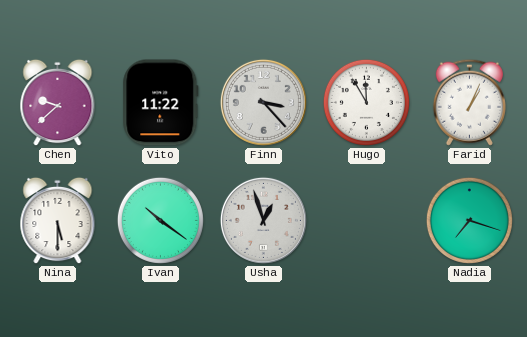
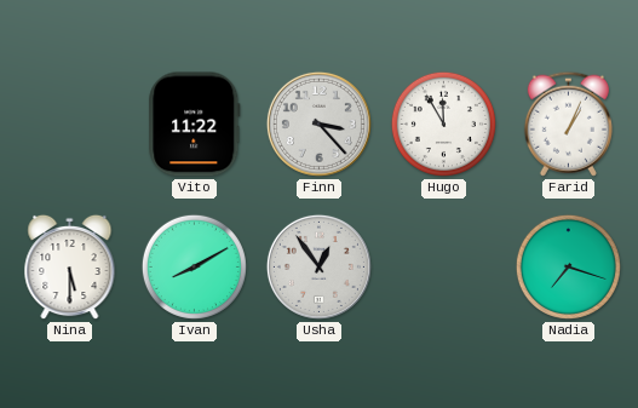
Chen: 9:38 -> none (58, 103)
Ivan: 10:21 -> 8:10 (194, 266)
Usha: 12:57 -> 12:54 (318, 266)
